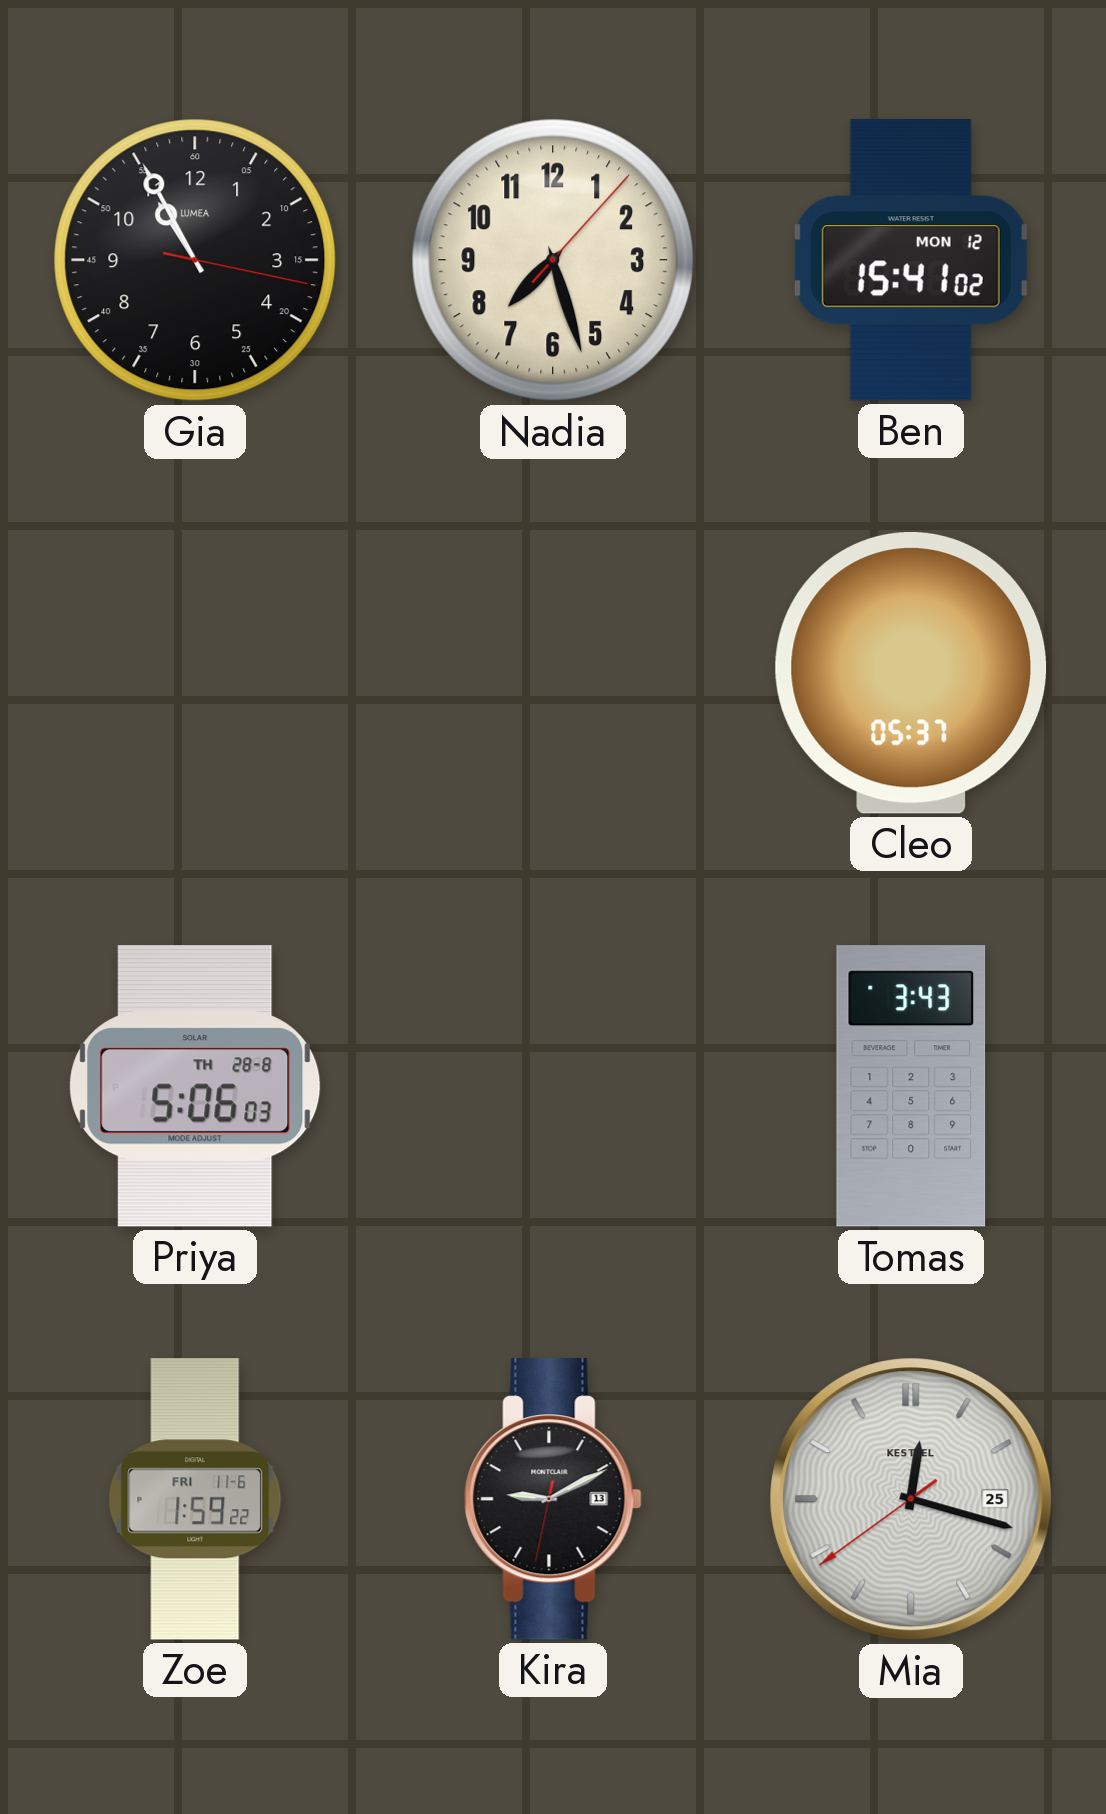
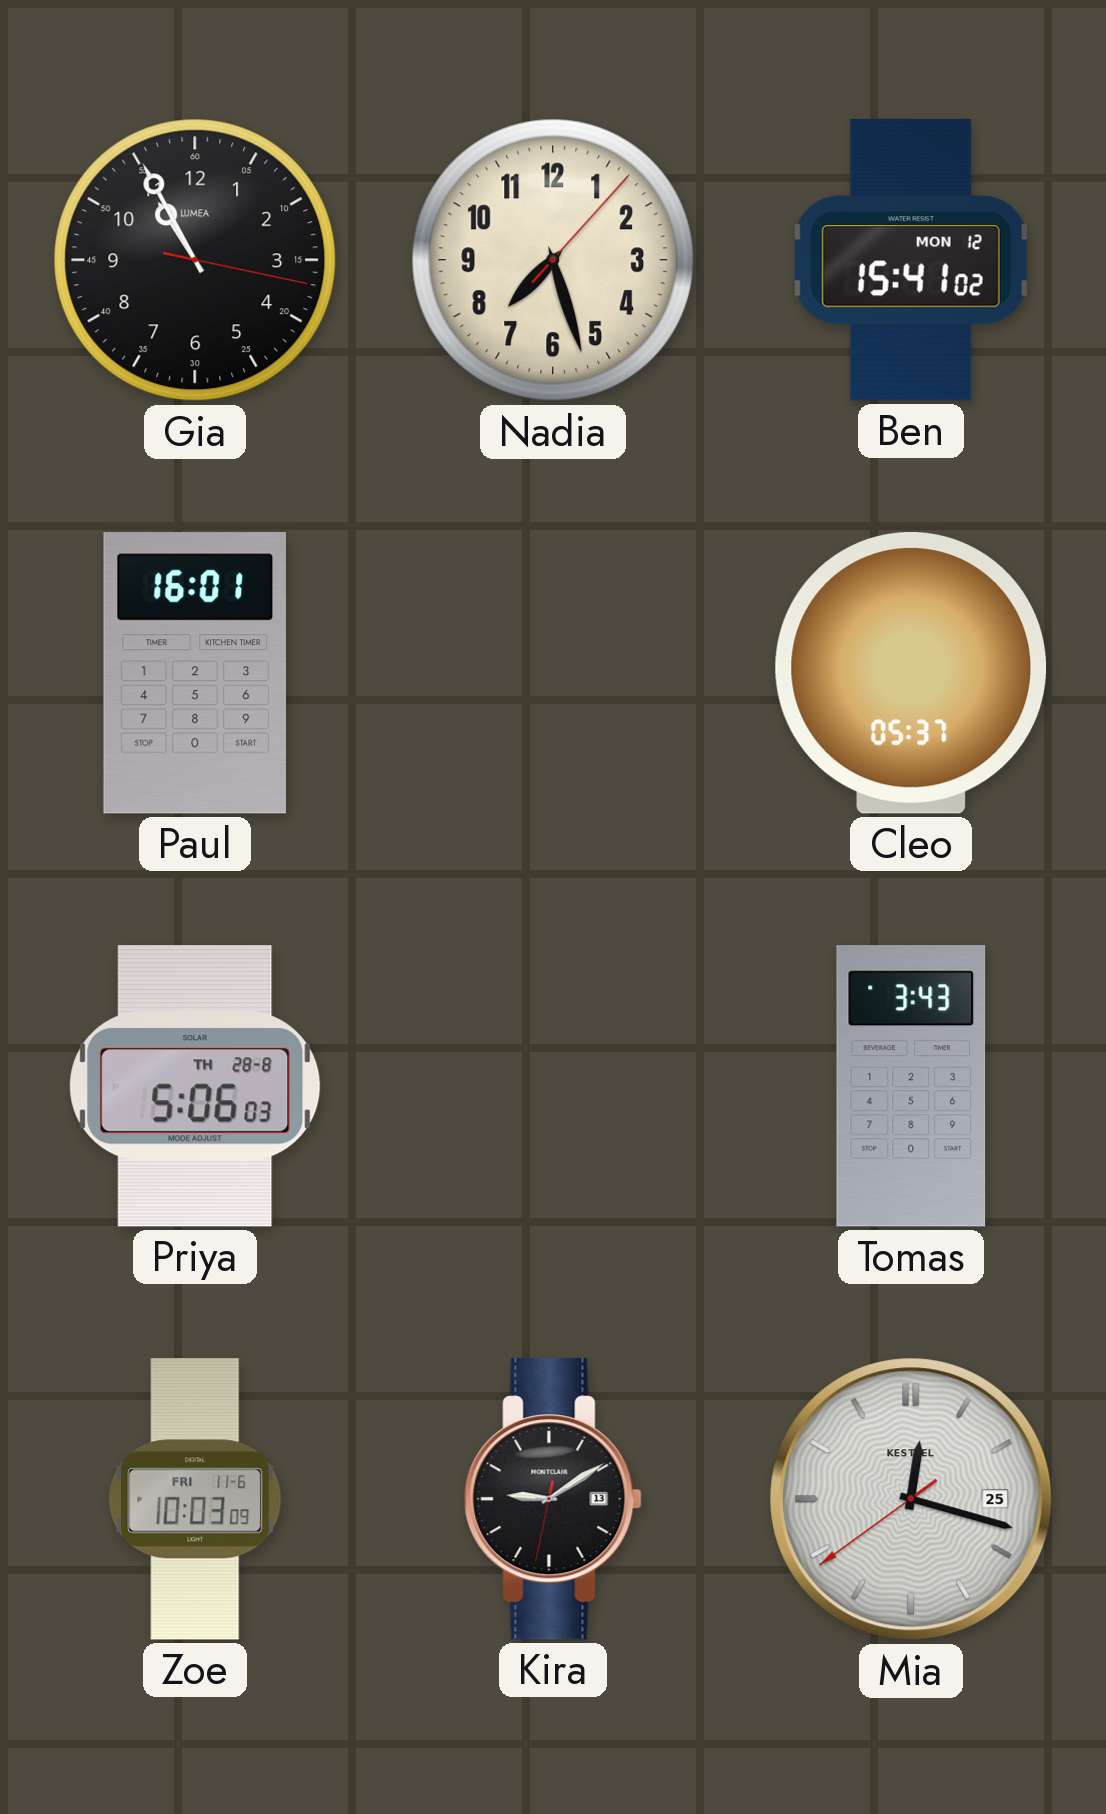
Paul: none -> 16:01 (194, 673)
Zoe: 1:59 -> 10:03 (195, 1499)
Kira: 9:10 -> 9:09 (553, 1499)
